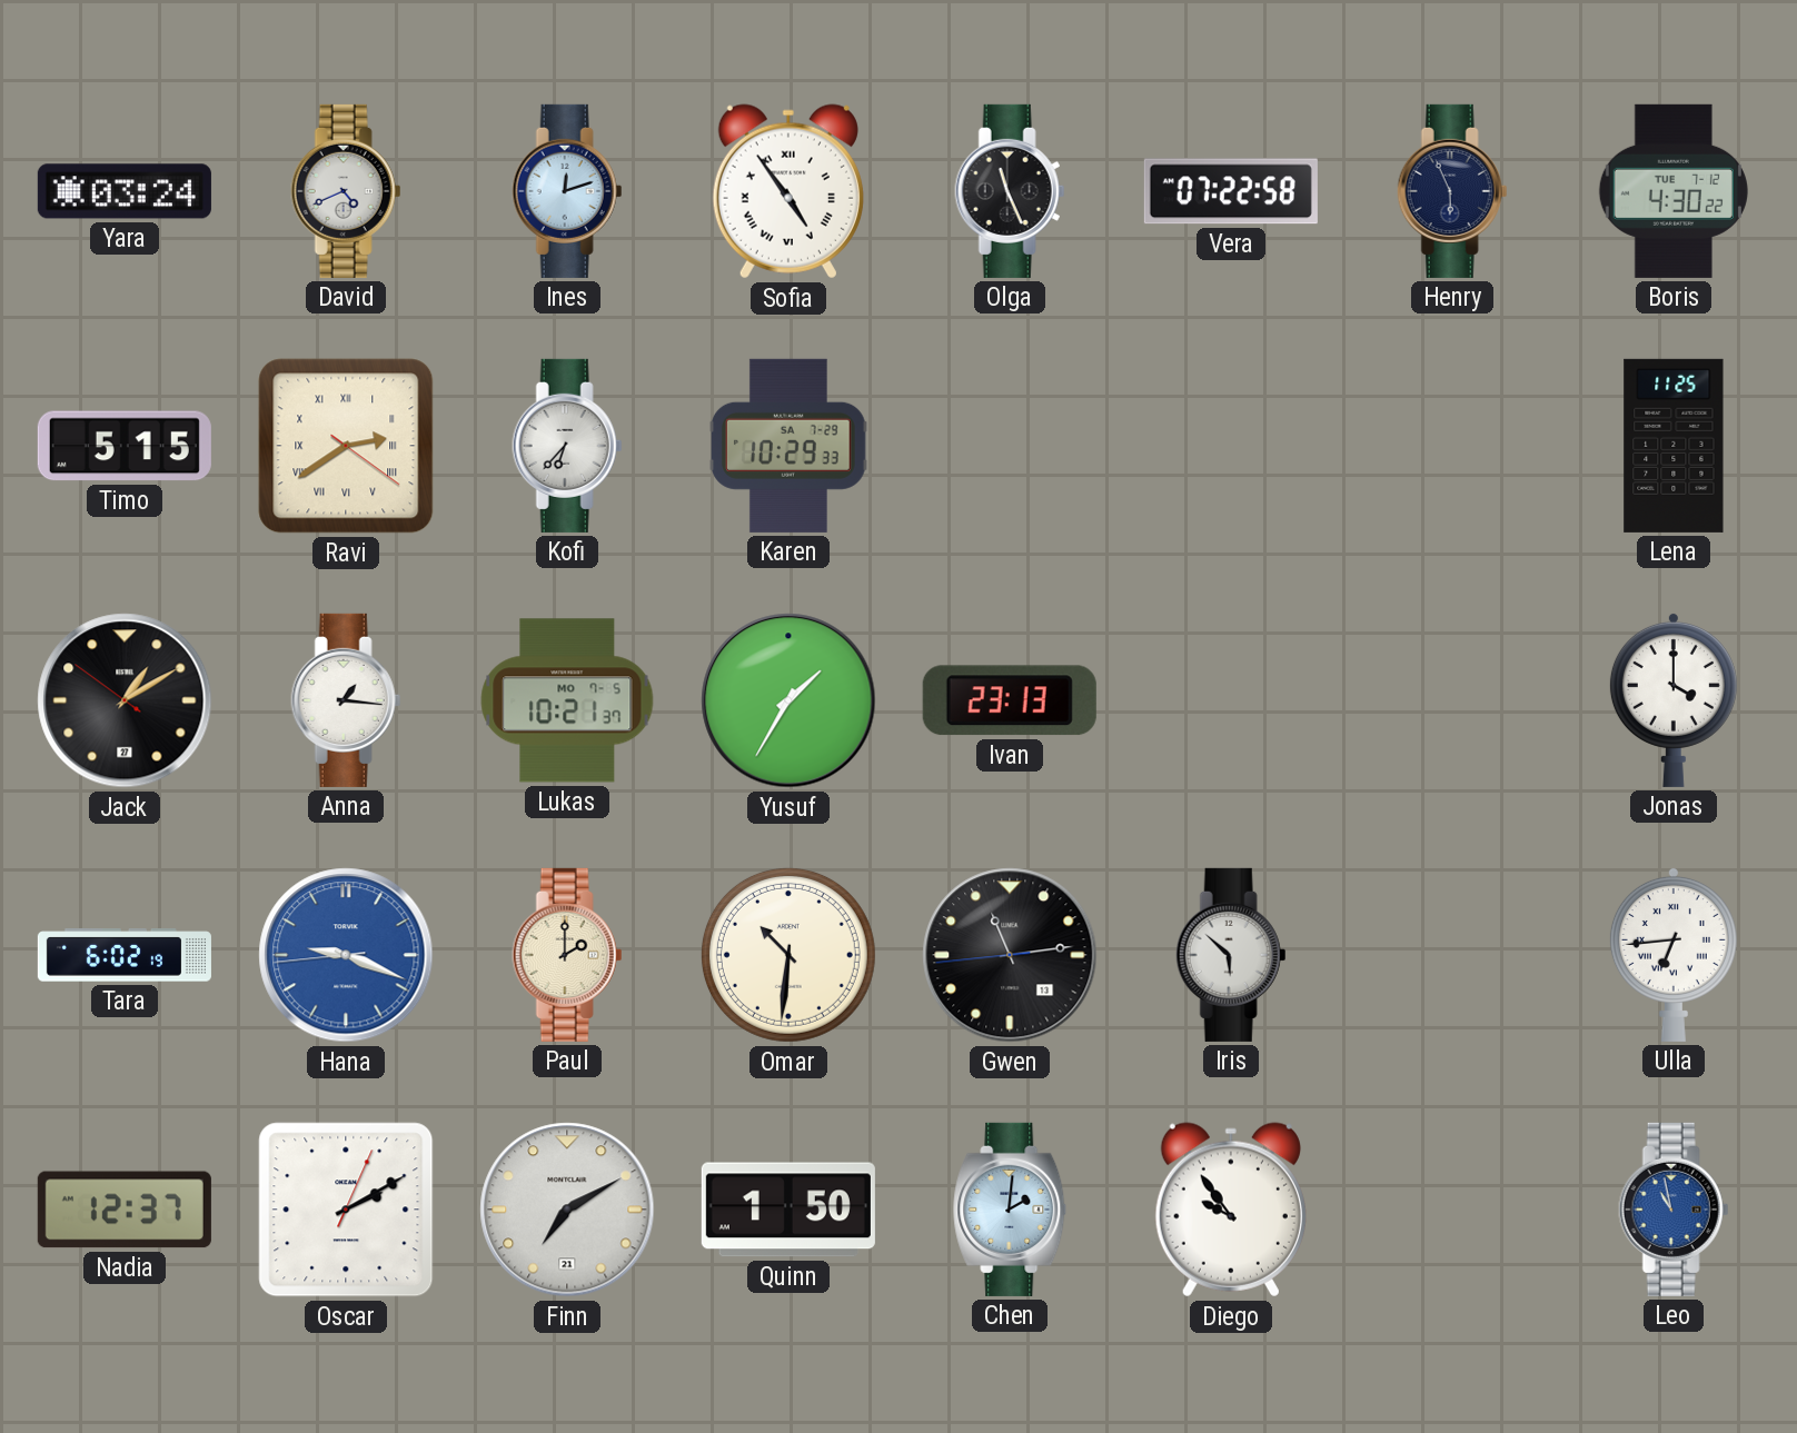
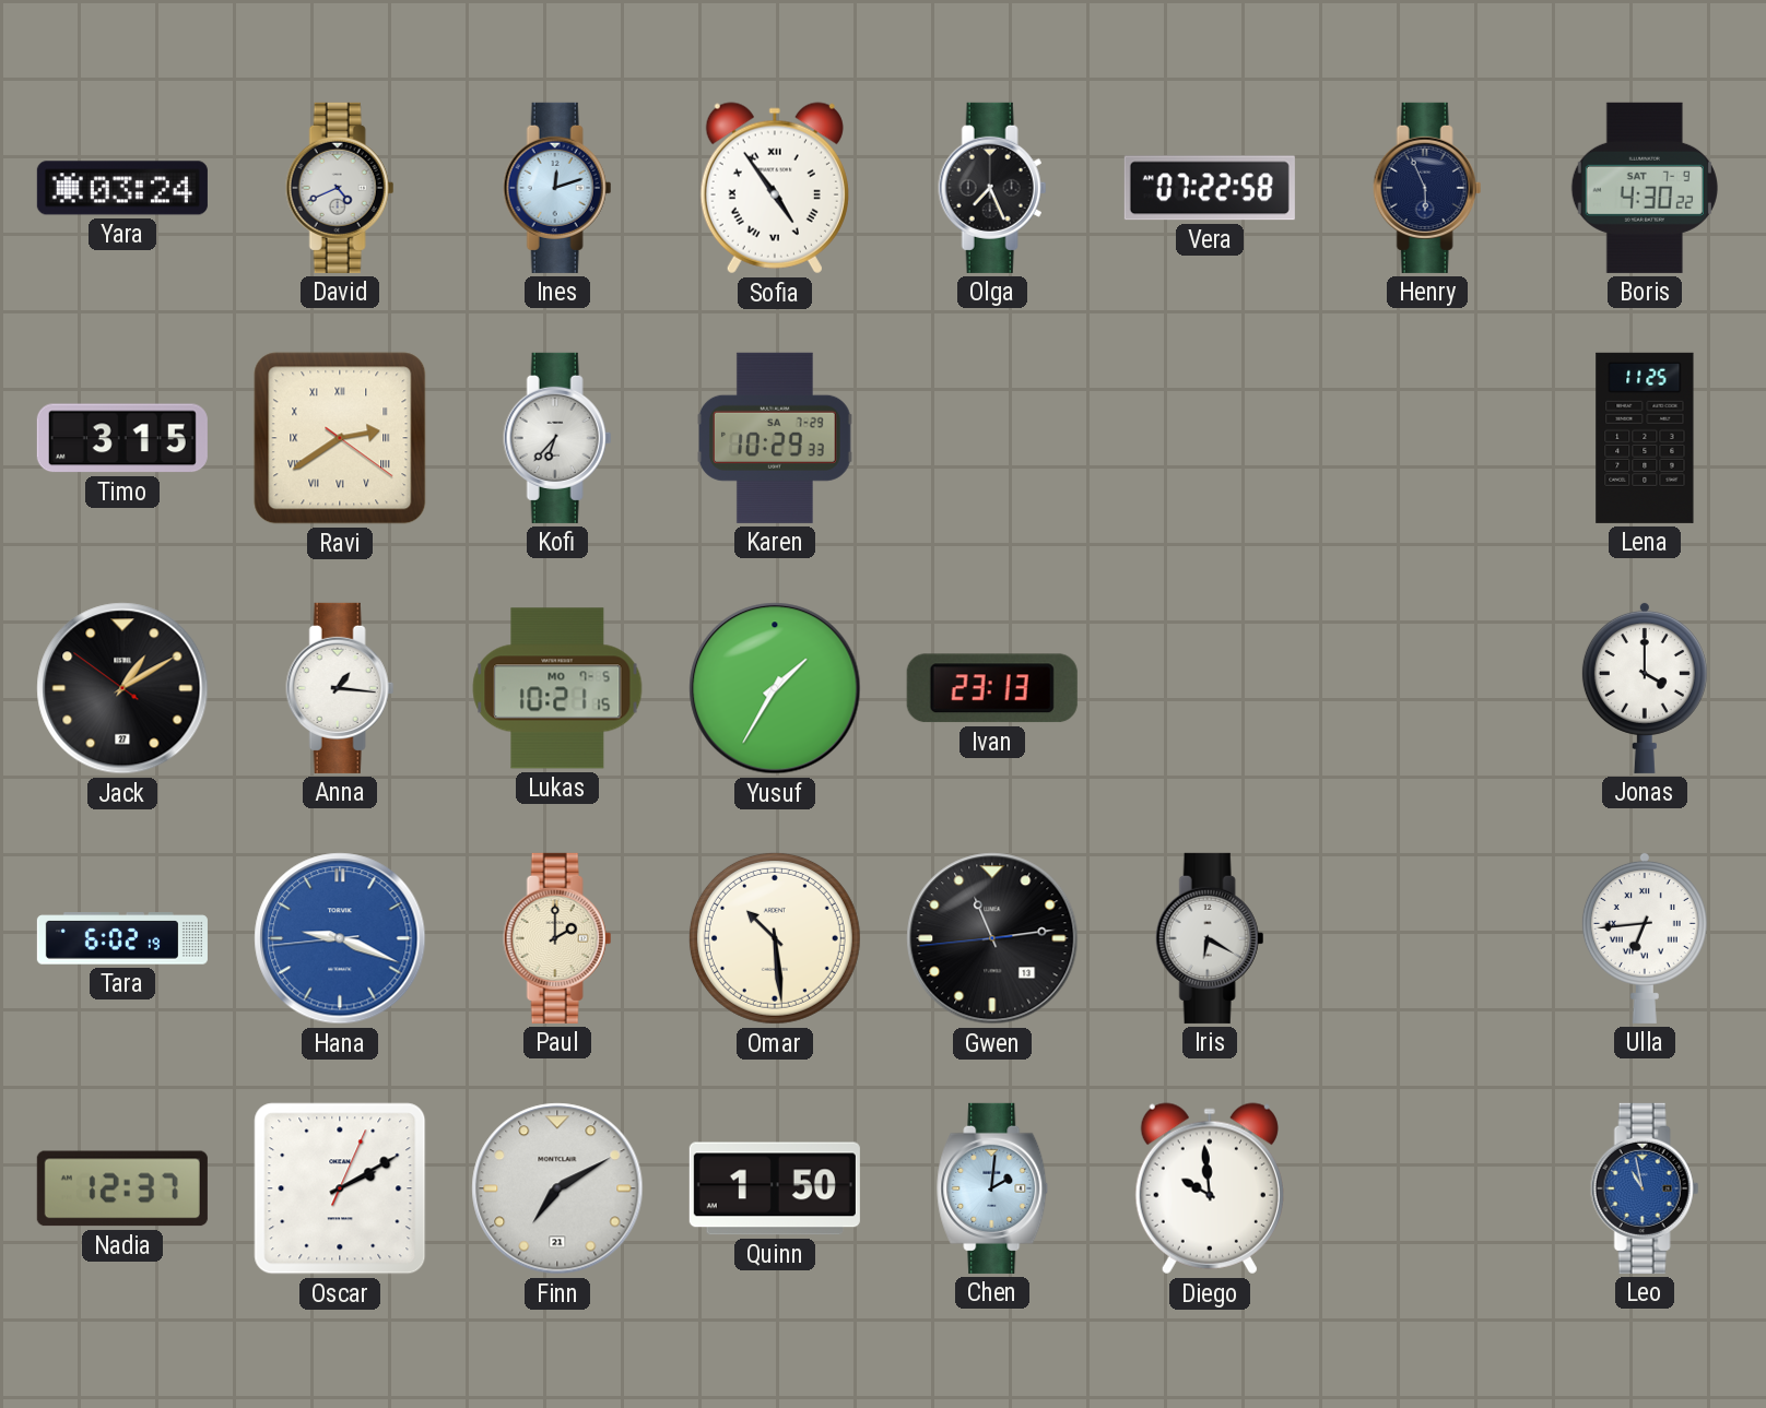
Olga: 11:26 -> 7:26 (992, 188)
Boris date: TUE 7-12 -> SAT 7-9 (1645, 188)
Timo: 5:15 -> 3:15 (122, 438)
Lukas: 10:21:37 -> 10:21:15 (557, 688)
Omar: 10:31 -> 10:29 (775, 938)
Iris: 5:52 -> 6:20 (1210, 938)
Diego: 9:54 -> 9:59 (1210, 1188)
